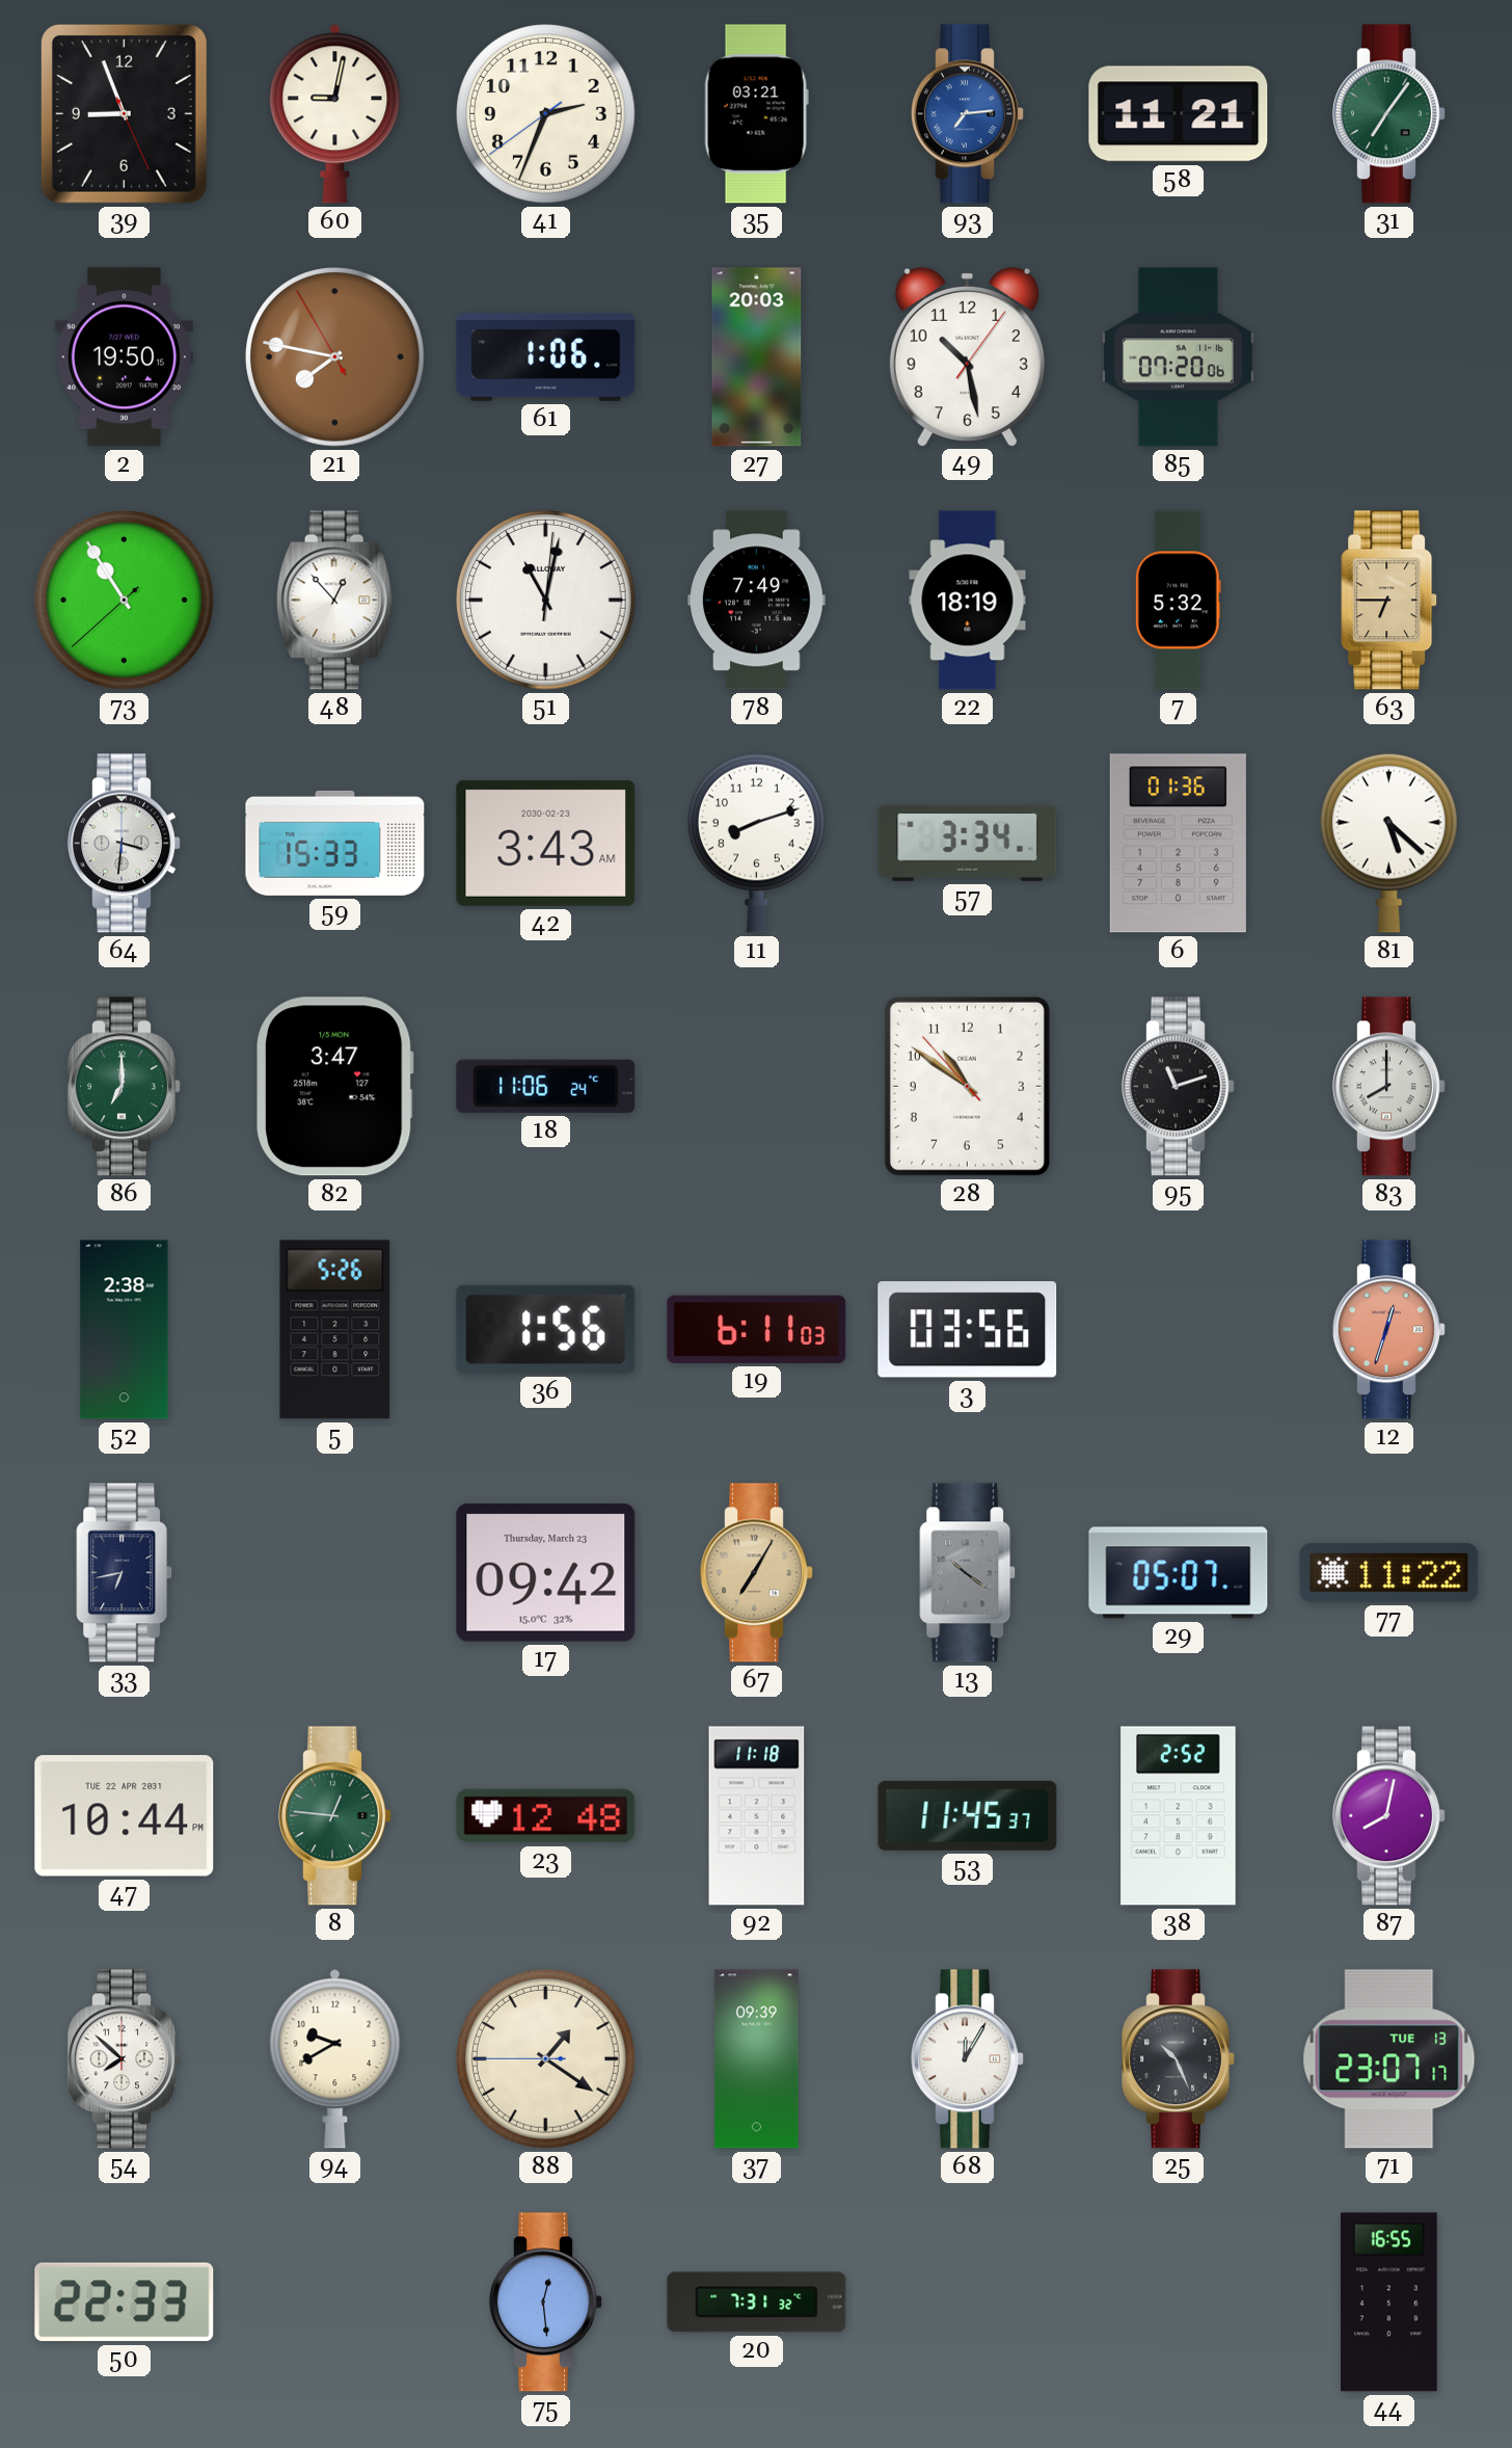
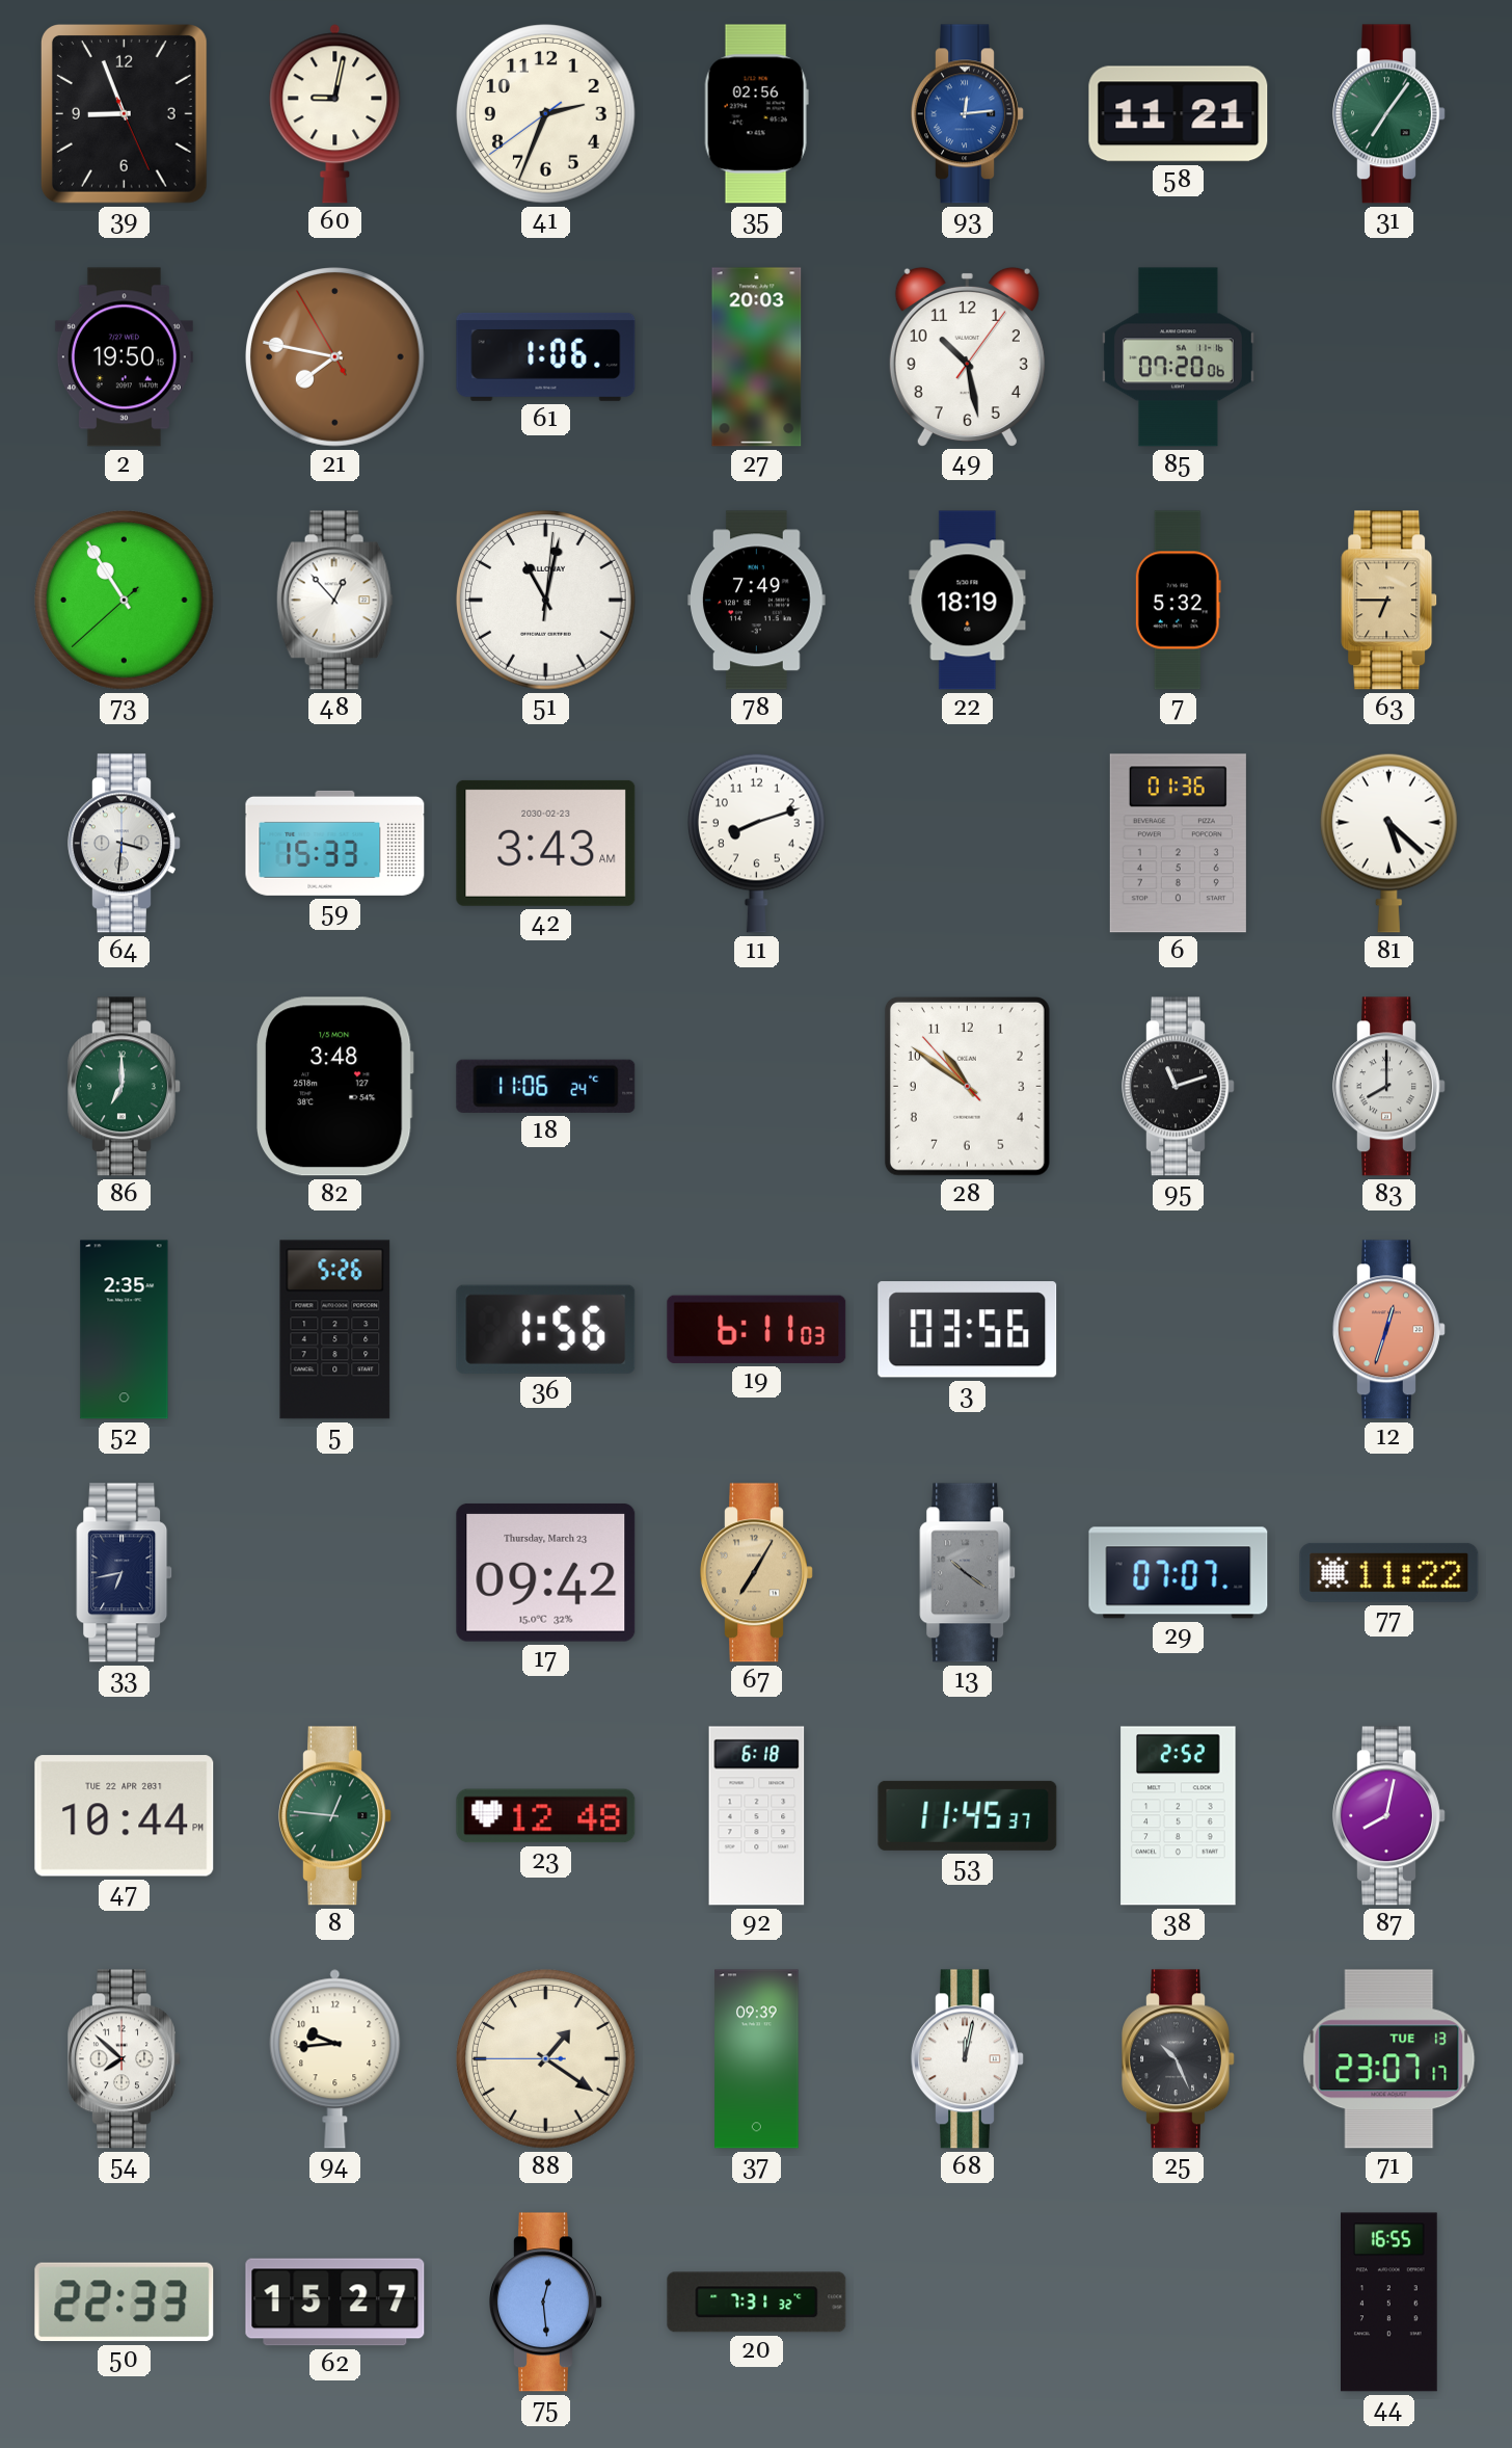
35: 03:21 -> 02:56 (756, 114)
93: 7:14 -> 12:14 (968, 114)
57: 3:34 -> none (968, 843)
82: 3:47 -> 3:48 (335, 1087)
52: 2:38 -> 2:35 (125, 1330)
29: 05:07 -> 07:07 (1179, 1573)
92: 11:18 -> 6:18 (757, 1816)
94: 9:40 -> 9:44 (335, 2059)
68: 12:05 -> 12:02 (968, 2059)
62: none -> 15:27 (335, 2303)
